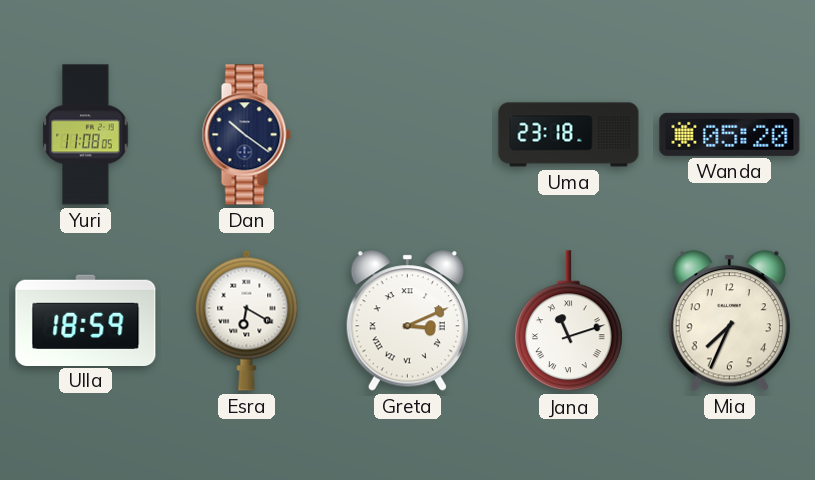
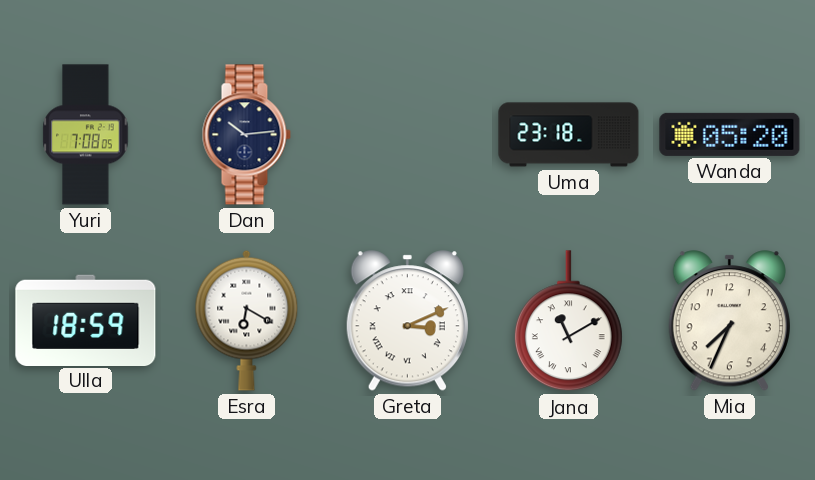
Yuri: 11:08 -> 7:08 (86, 135)
Dan: 10:21 -> 10:14 (246, 135)
Jana: 11:12 -> 11:10 (568, 321)
